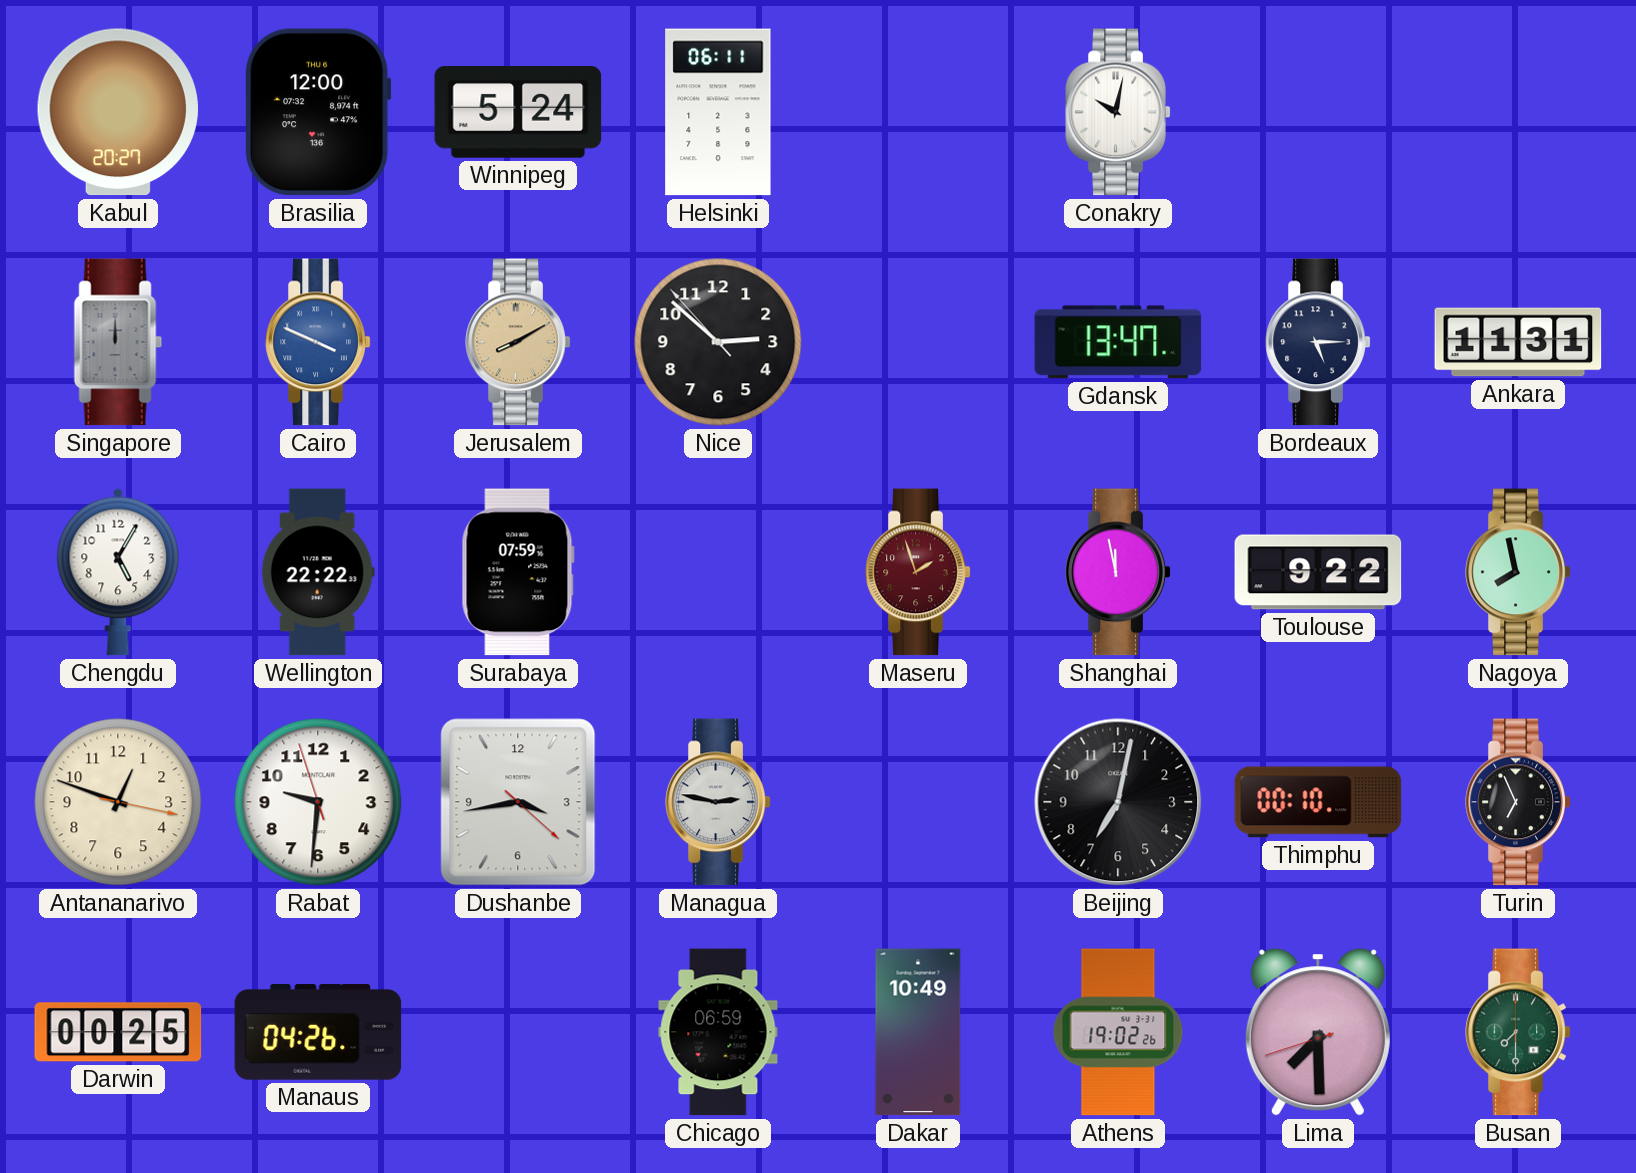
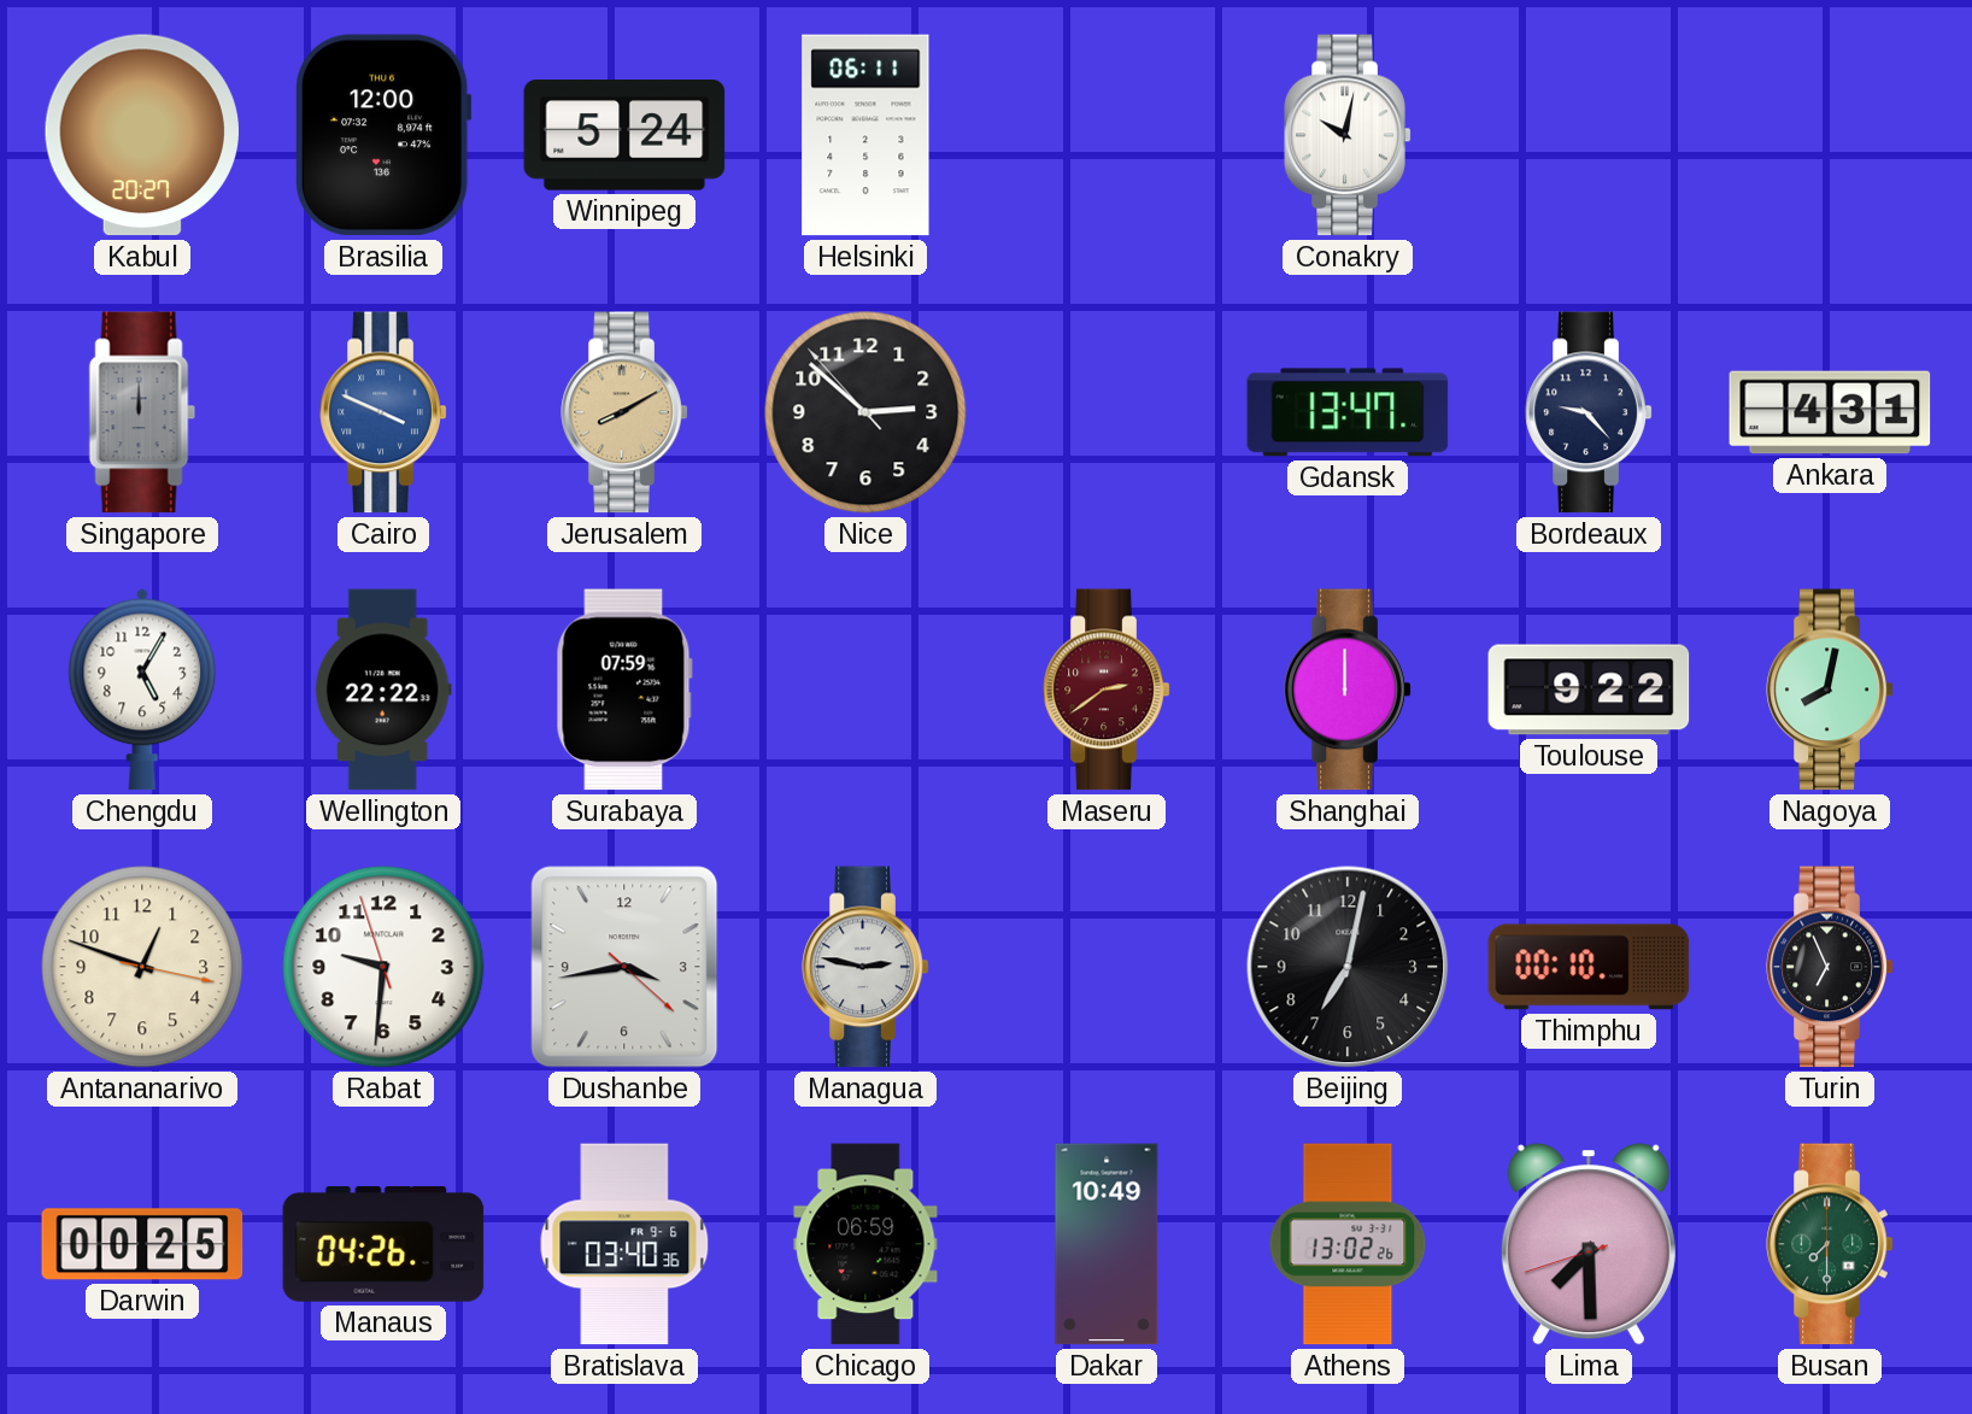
Bordeaux: 5:15 -> 9:23 (1589, 412)
Ankara: 11:31 -> 4:31 (1830, 412)
Maseru: 1:57 -> 2:39 (1107, 690)
Shanghai: 11:58 -> 12:00 (1348, 690)
Nagoya: 7:58 -> 8:02 (1830, 690)
Bratislava: none -> 03:40 (624, 1244)
Athens: 19:02 -> 13:02 (1348, 1244)
